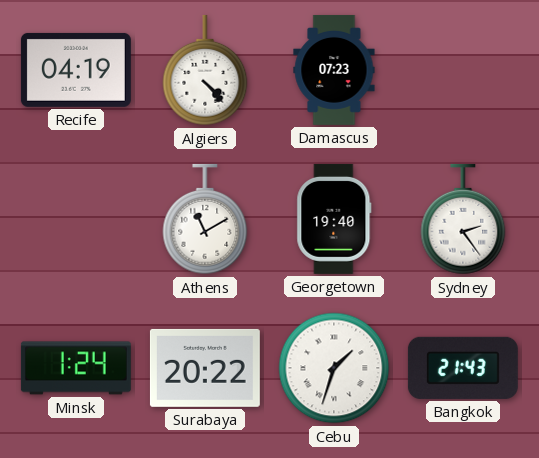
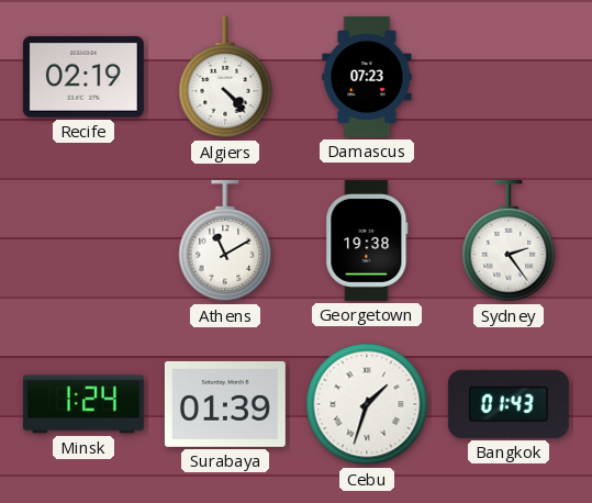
Recife: 04:19 -> 02:19 (83, 77)
Georgetown: 19:40 -> 19:38 (367, 241)
Surabaya: 20:22 -> 01:39 (225, 404)
Bangkok: 21:43 -> 01:43 (509, 404)
